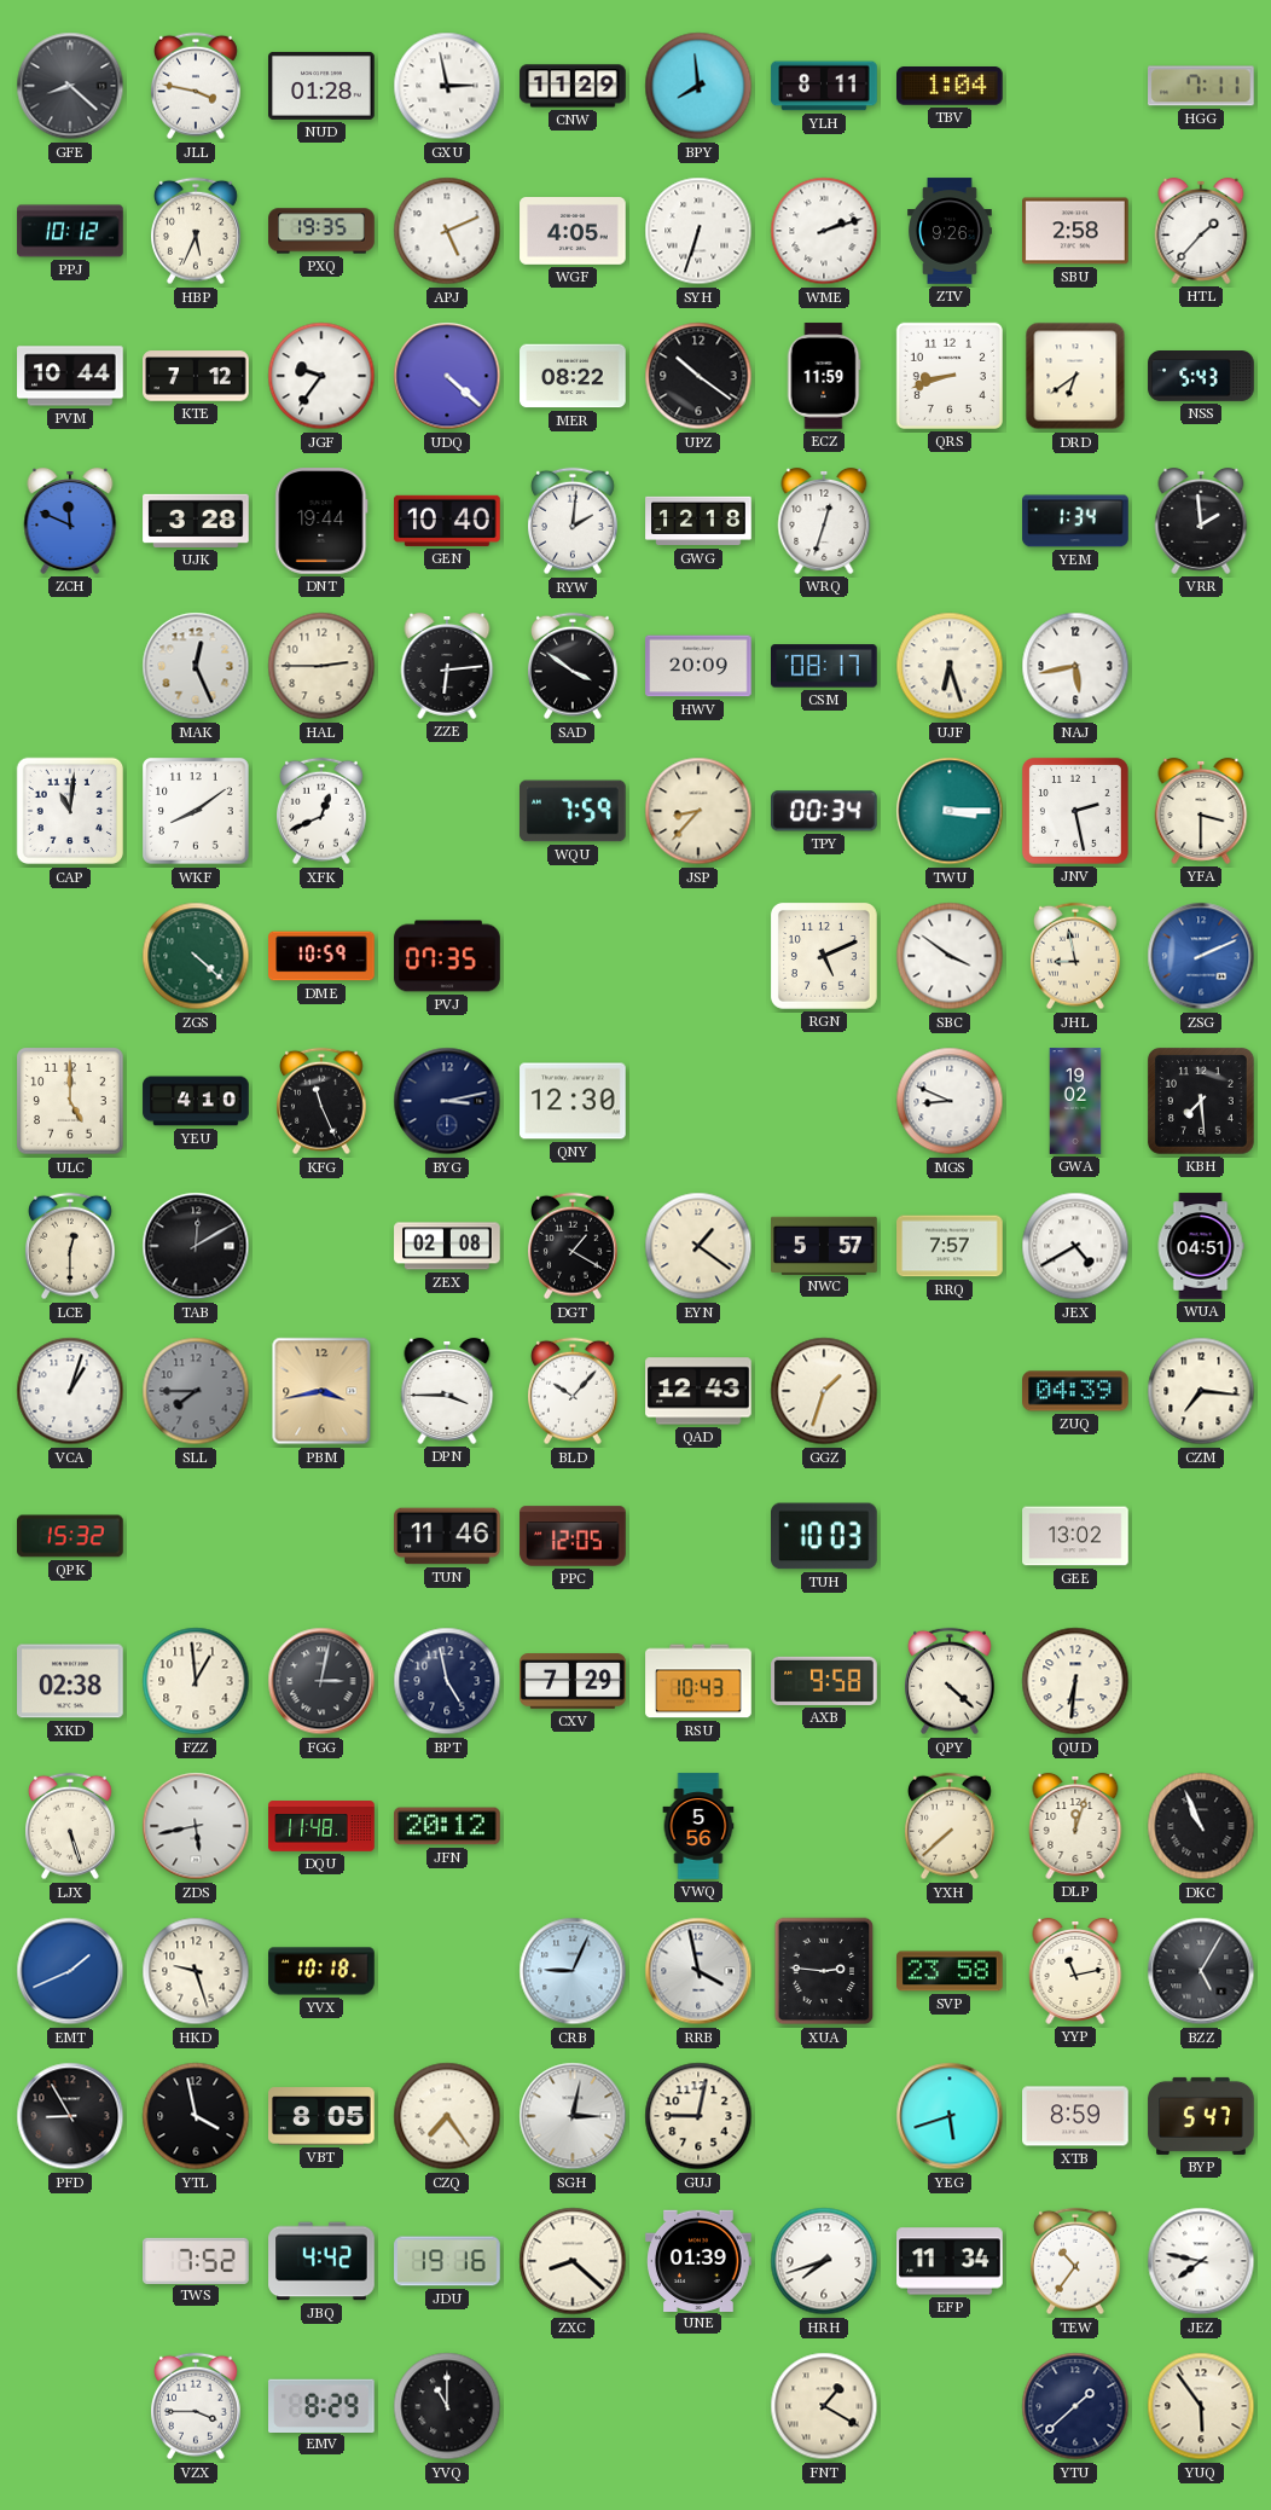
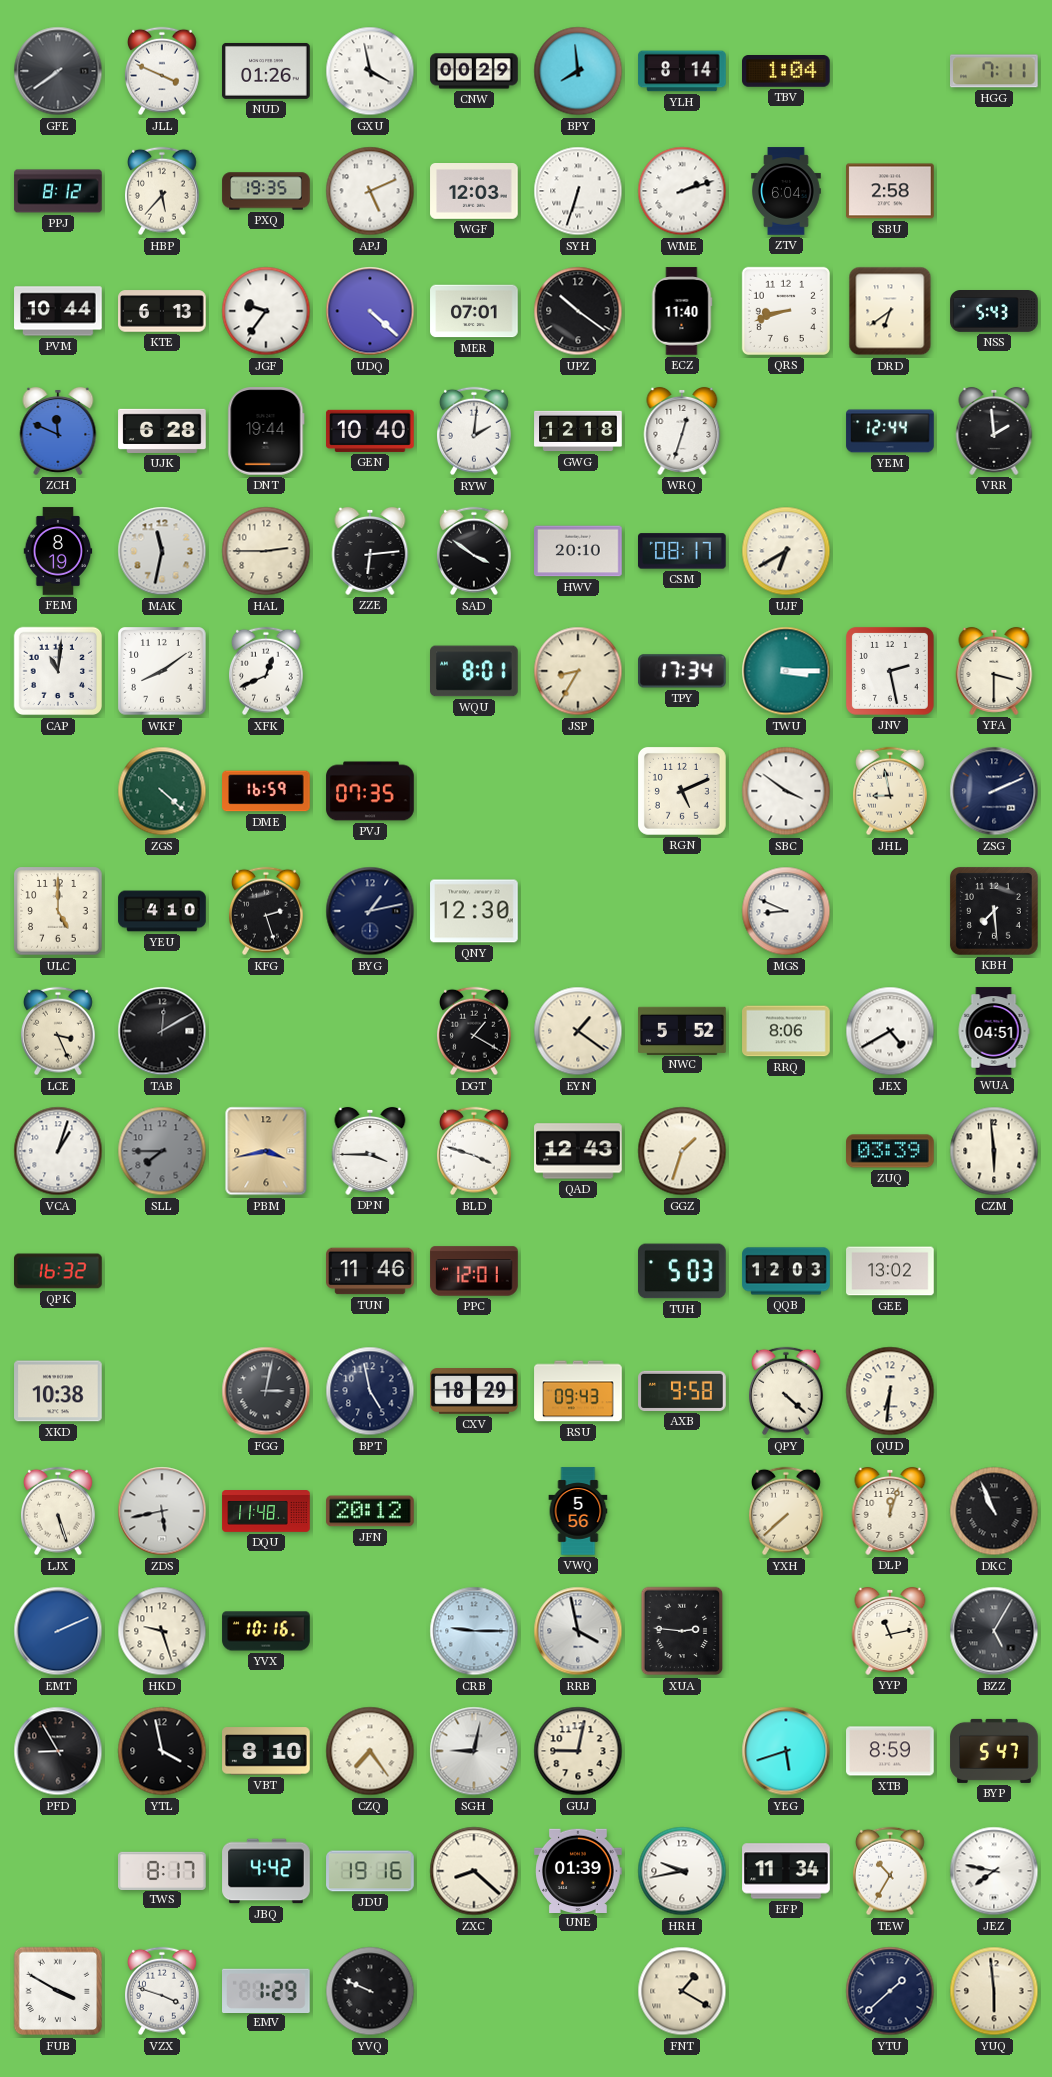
GFE: 8:22 -> 7:39 (58, 71)
JLL: 3:47 -> 3:49 (163, 71)
NUD: 01:28 -> 01:26 (266, 71)
GXU: 2:58 -> 3:58 (370, 71)
CNW: 11:29 -> 00:29 (474, 71)
YLH: 8:11 -> 8:14 (682, 71)
PPJ: 10:12 -> 8:12 (58, 191)
HBP: 5:34 -> 5:37 (163, 191)
WGF: 4:05 -> 12:03 (474, 192)
ZTV: 9:26 -> 6:04 (786, 191)
HTL: 1:37 -> none (1201, 231)
KTE: 7:12 -> 6:13 (162, 311)
MER: 08:22 -> 07:01 (474, 311)
ECZ: 11:59 -> 11:40 (682, 311)
UJK: 3:28 -> 6:28 (162, 431)
YEM: 1:34 -> 12:44 (890, 431)
FEM: none -> 8:19 (58, 551)
MAK: 12:26 -> 11:32 (162, 551)
HWV: 20:09 -> 20:10 (578, 551)
UJF: 6:27 -> 6:40 (786, 551)
NAJ: 5:43 -> none (1075, 666)
WQU: 7:59 -> 8:01 (475, 671)
JSP: 8:37 -> 8:35 (578, 671)
TPY: 00:34 -> 17:34 (683, 671)
DME: 10:59 -> 16:59 (266, 791)
ZSG dial: blue -> navy (994, 791)
KFG: 11:26 -> 2:27 (267, 911)
BYG: 3:13 -> 1:13 (370, 911)
GWA: 19:02 -> none (1075, 1101)
LCE: 12:30 -> 3:26 (59, 1031)
ZEX: 02:08 -> none (447, 1246)
NWC: 5:57 -> 5:52 (682, 1030)
RRQ: 7:57 -> 8:06 (786, 1031)
BLD: 10:07 -> 3:48 (475, 1151)
ZUQ: 04:39 -> 03:39 (890, 1151)
CZM: 7:16 -> 5:59 (994, 1151)
QPK: 15:32 -> 16:32 (58, 1271)
PPC: 12:05 -> 12:01 (474, 1271)
TUH: 10:03 -> 5:03 (683, 1271)
QQB: none -> 12:03 (786, 1271)
XKD: 02:38 -> 10:38 (58, 1391)
FZZ: 12:59 -> none (196, 1681)
CXV: 7:29 -> 18:29 (474, 1391)
RSU: 10:43 -> 09:43 (578, 1391)
EMT: 1:41 -> 2:11 (58, 1631)
YVX: 10:18 -> 10:16 (266, 1631)
CRB: 9:04 -> 9:15 (474, 1631)
SVP: 23:58 -> none (950, 1971)
VBT: 8:05 -> 8:10 (266, 1751)
SGH: 3:02 -> 9:02 (474, 1751)
TWS: 7:52 -> 8:17 (162, 1870)
HRH: 7:42 -> 9:43 (682, 1871)
TEW: 10:36 -> 10:35 (891, 1871)
FUB: none -> 3:50 (58, 1991)
VZX: 3:45 -> 3:48 (163, 1991)
EMV: 8:29 -> 1:29 (267, 1990)
YVQ: 11:00 -> 9:49 (370, 1991)
YUQ: 5:54 -> 5:59 (994, 1991)
